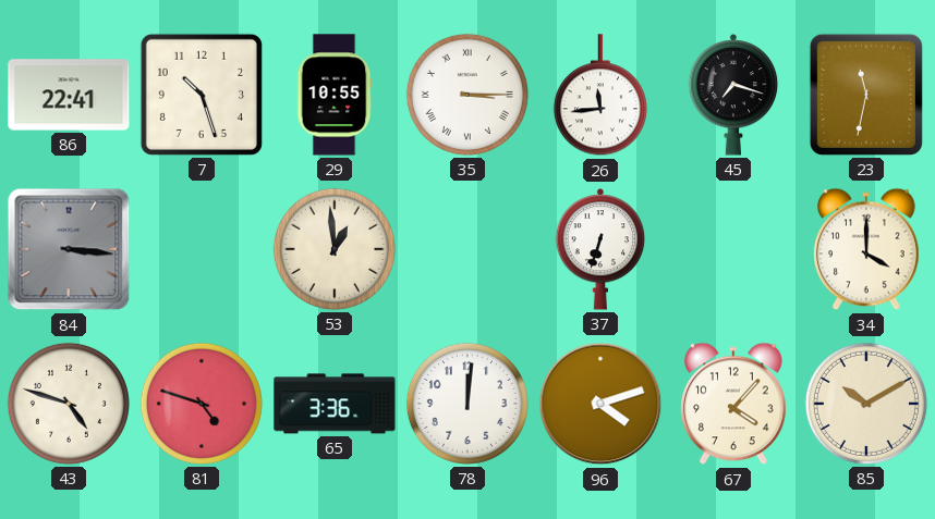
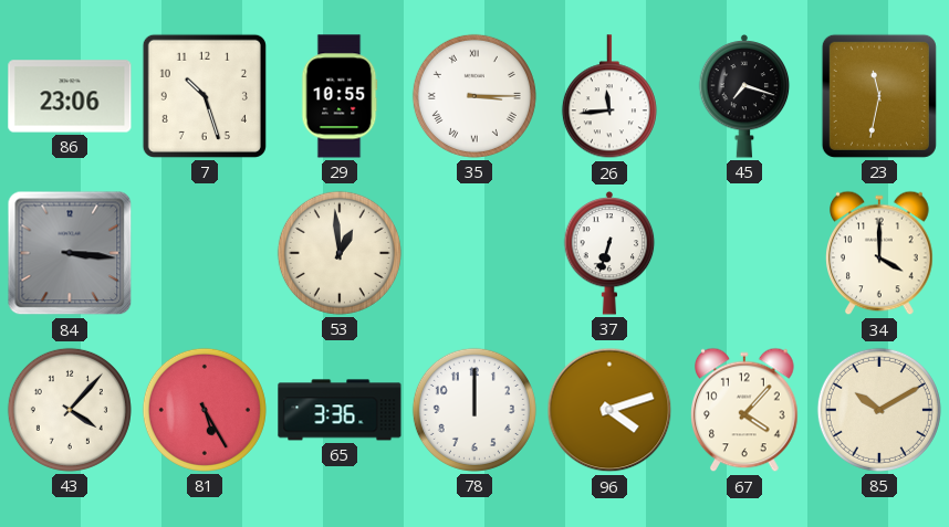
86: 22:41 -> 23:06 (70, 96)
43: 4:48 -> 4:07 (70, 410)
81: 4:48 -> 5:25 (205, 410)
78: 12:01 -> 12:00 (474, 410)
